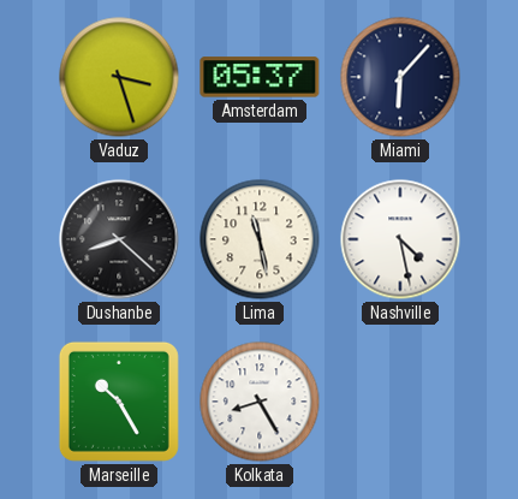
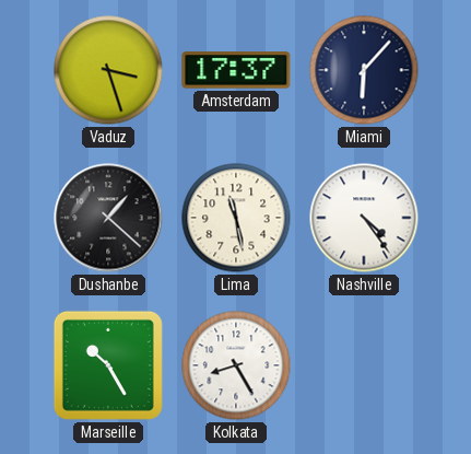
Amsterdam: 05:37 -> 17:37 (236, 70)
Dushanbe: 8:22 -> 1:22 (108, 218)
Nashville: 4:28 -> 4:24 (364, 218)
